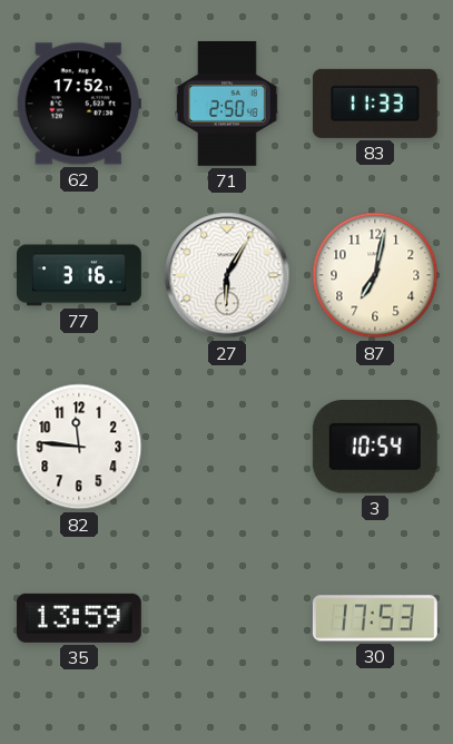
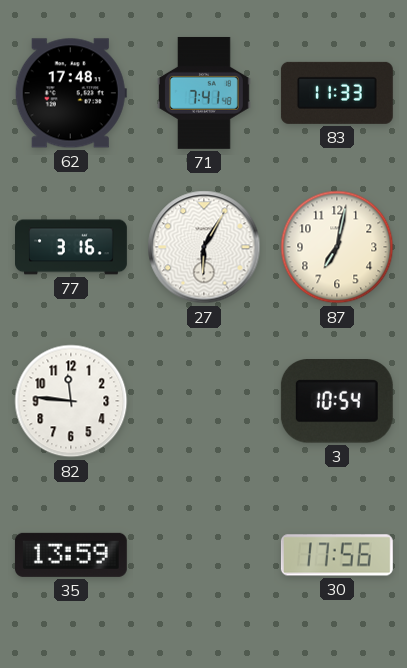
62: 17:52 -> 17:48 (71, 93)
71: 2:50 -> 7:41 (204, 93)
30: 17:53 -> 17:56 (337, 555)
